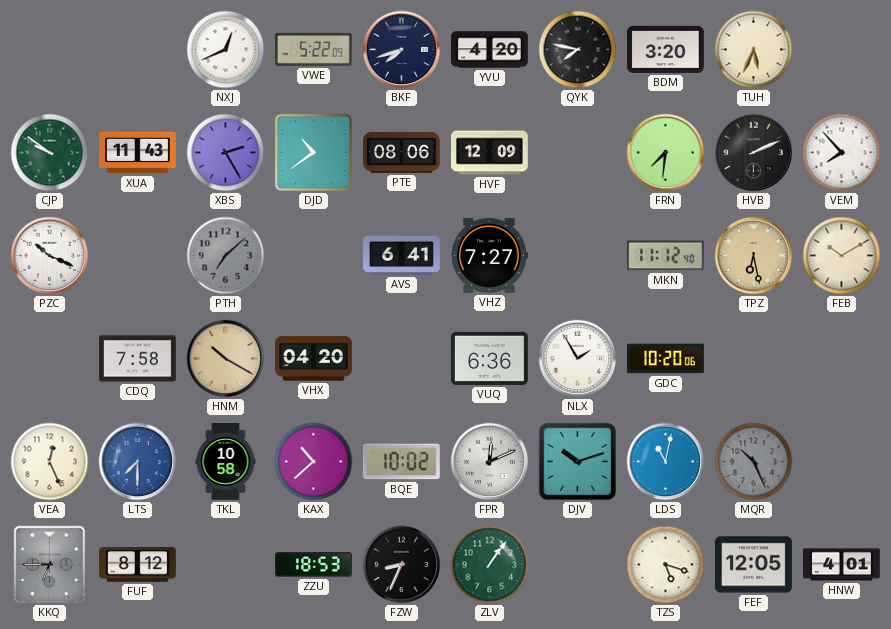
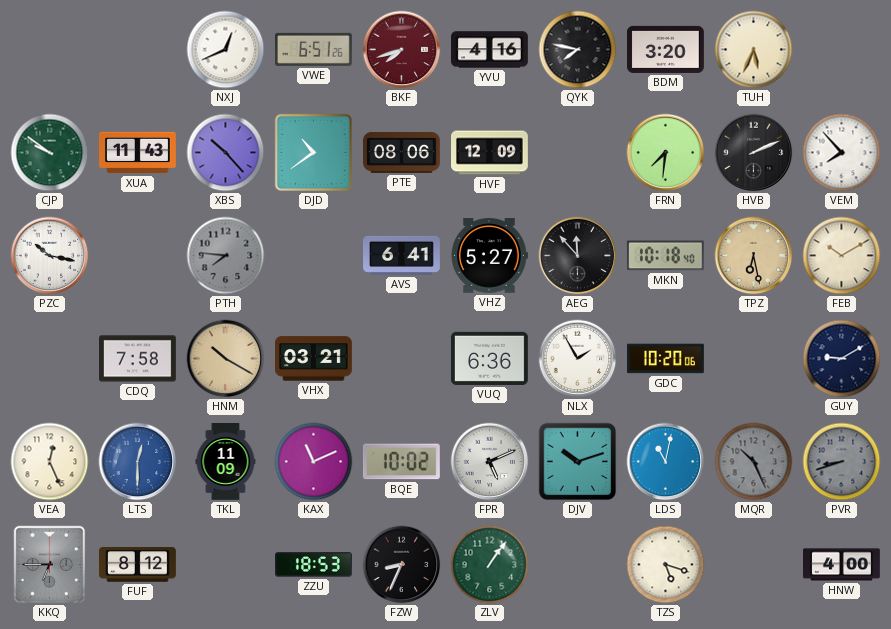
VWE: 5:22 -> 6:51 (313, 49)
BKF dial: navy -> burgundy (402, 50)
YVU: 4:20 -> 4:16 (490, 50)
XBS: 2:25 -> 10:23 (226, 153)
PZC: 10:19 -> 10:17 (50, 256)
PTH: 7:08 -> 7:46 (226, 256)
VHZ: 7:27 -> 5:27 (489, 256)
AEG: none -> 11:53 (578, 256)
MKN: 11:12 -> 10:18 (665, 256)
VHX: 04:20 -> 03:21 (314, 359)
GUY: none -> 9:10 (842, 359)
LTS: 7:30 -> 12:30 (138, 462)
TKL: 10:58 -> 11:09 (226, 462)
KAX: 10:38 -> 11:11 (314, 462)
FPR: 12:11 -> 5:11 (490, 462)
PVR: none -> 8:42 (842, 462)
FEF: 12:05 -> none (754, 565)
HNW: 4:01 -> 4:00 (842, 565)
